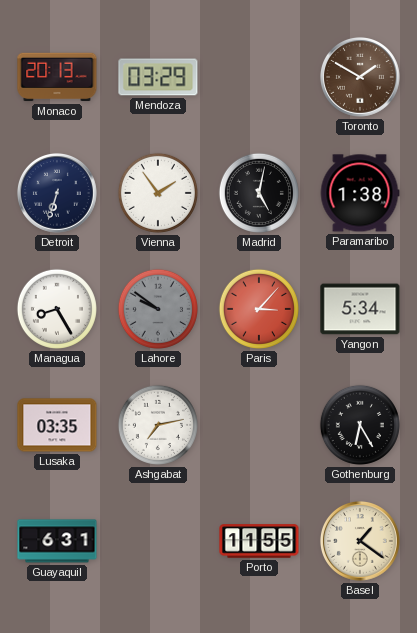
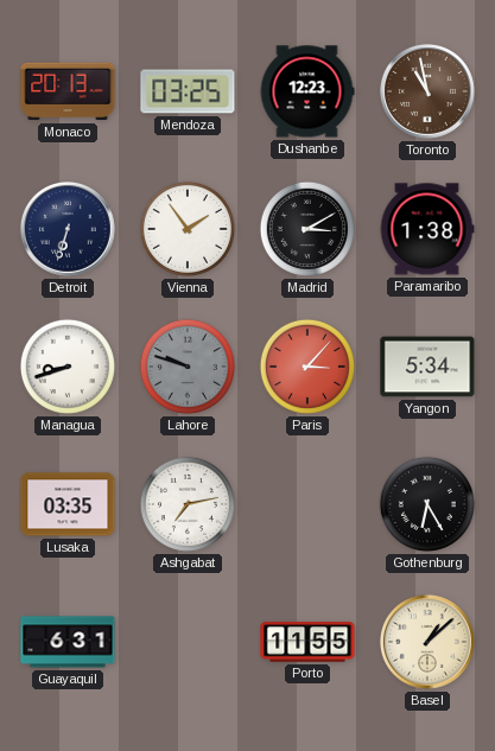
Mendoza: 03:29 -> 03:25 (188, 91)
Dushanbe: none -> 12:23 (307, 91)
Toronto: 1:50 -> 10:58 (427, 91)
Madrid: 5:02 -> 3:10 (307, 229)
Managua: 8:25 -> 8:42 (68, 367)
Lahore: 9:51 -> 9:48 (188, 367)
Basel: 1:21 -> 1:08 (427, 642)
